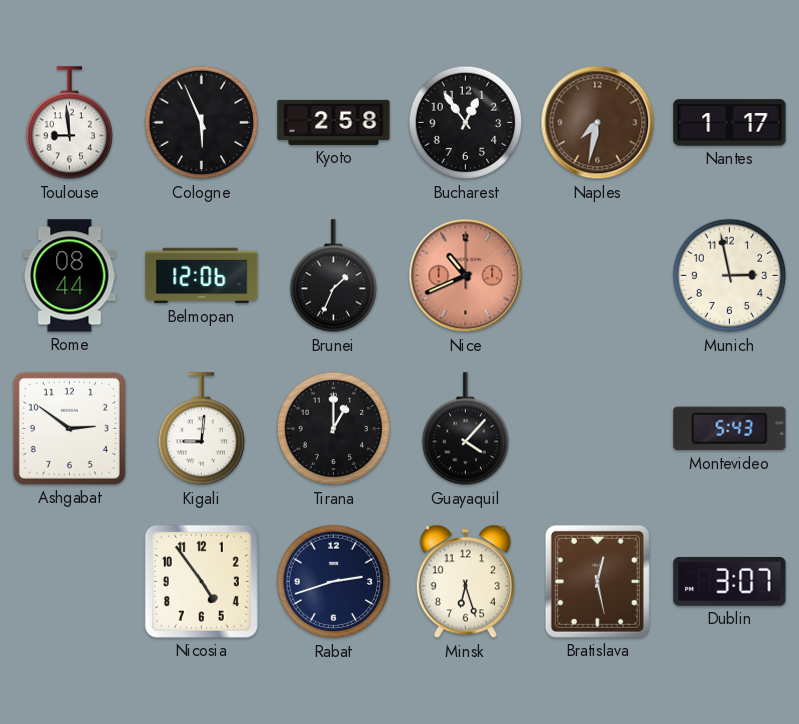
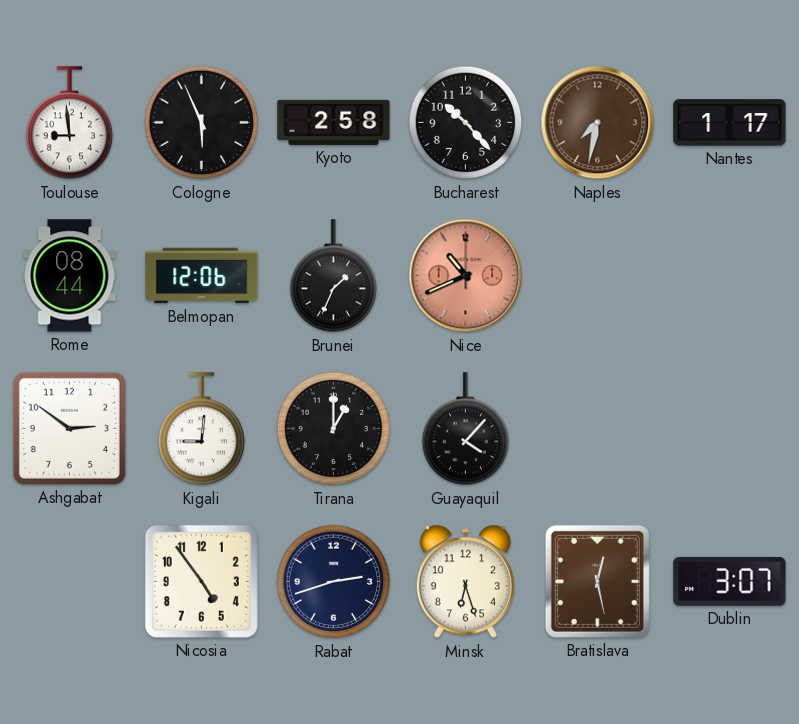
Bucharest: 12:54 -> 10:23 (466, 123)
Munich: 2:58 -> none (730, 276)
Montevideo: 5:43 -> none (730, 429)
